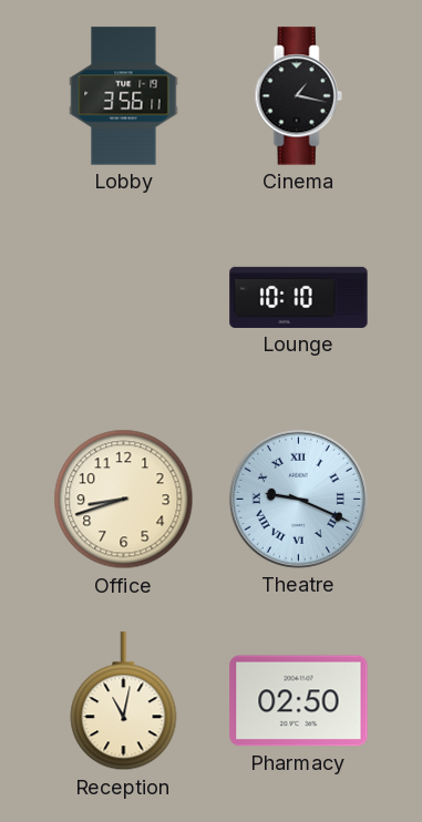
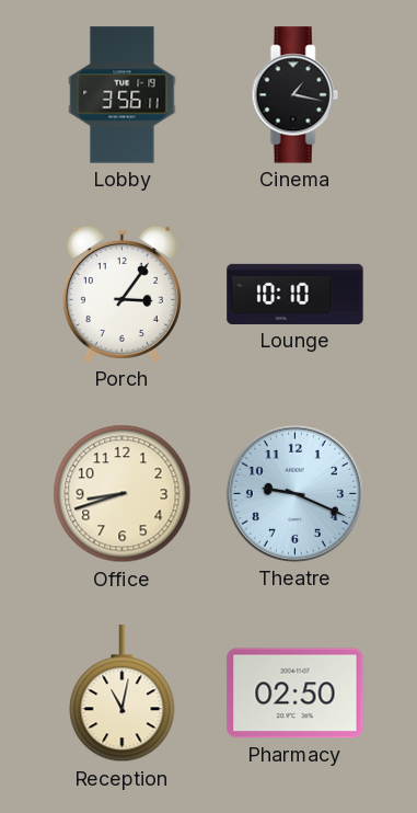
Porch: none -> 3:06 (121, 294)
Theatre numerals: Roman -> Arabic (294, 493)
